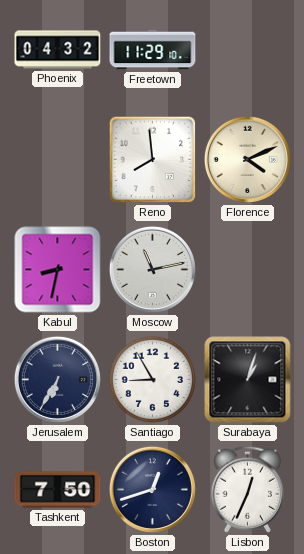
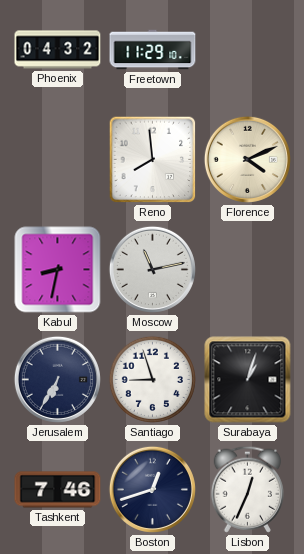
Santiago: 8:55 -> 8:57 (152, 379)
Tashkent: 7:50 -> 7:46 (58, 490)
